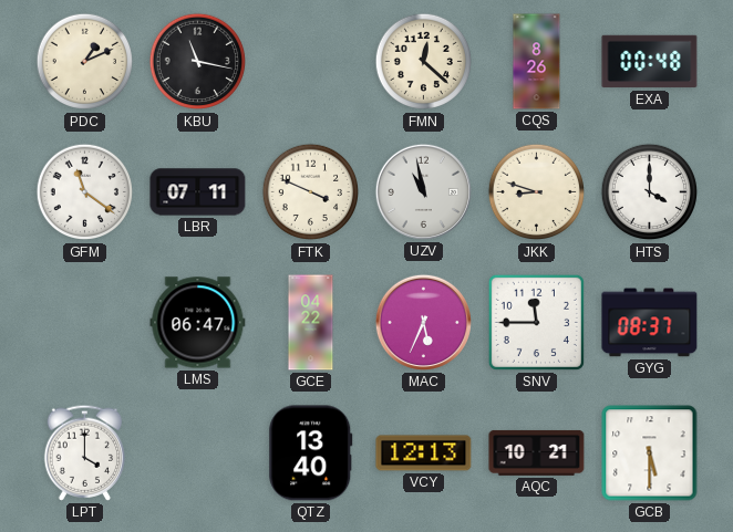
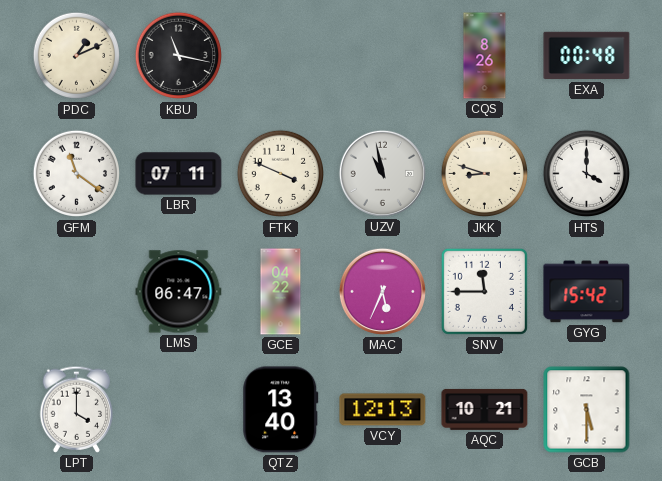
FMN: 12:22 -> none (424, 62)
GYG: 08:37 -> 15:42 (587, 292)
